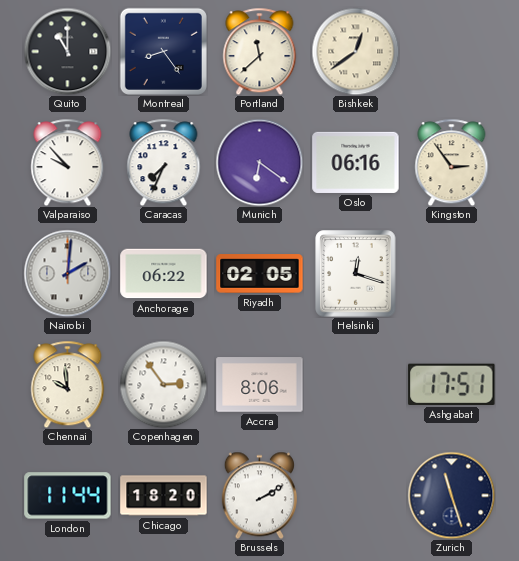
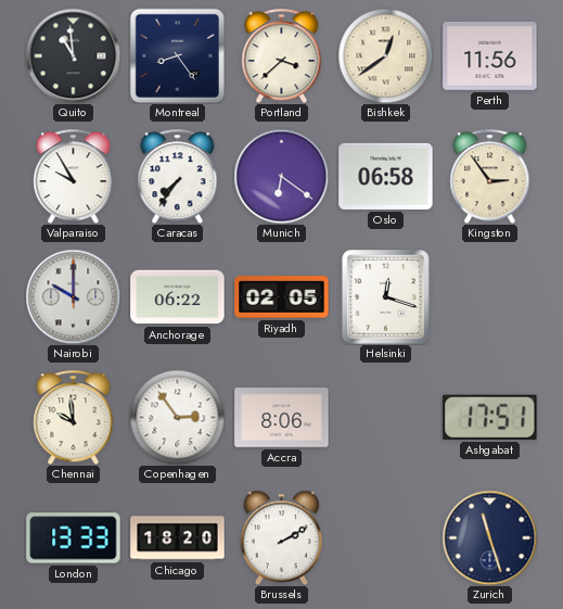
Quito: 11:00 -> 10:59 (73, 55)
Portland: 11:38 -> 3:38 (282, 55)
Perth: none -> 11:56 (490, 55)
Valparaiso: 9:53 -> 9:55 (74, 176)
Caracas: 7:34 -> 7:36 (178, 176)
Oslo: 06:16 -> 06:58 (386, 176)
Nairobi: 2:01 -> 10:00 (73, 296)
London: 11:44 -> 13:33 (74, 538)
